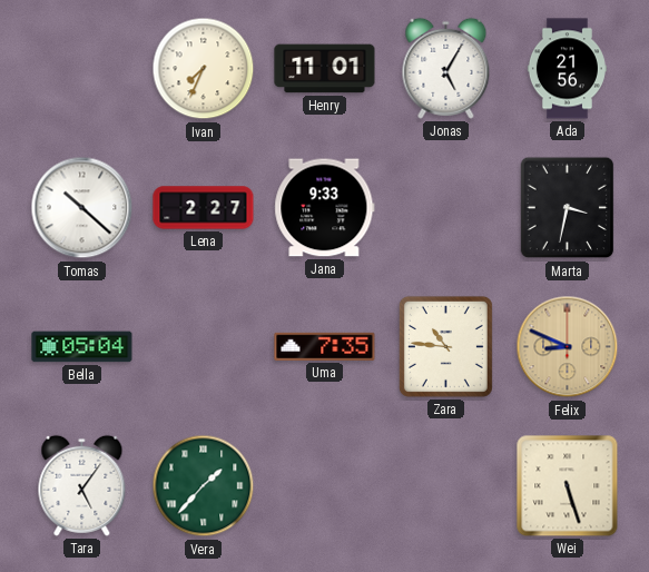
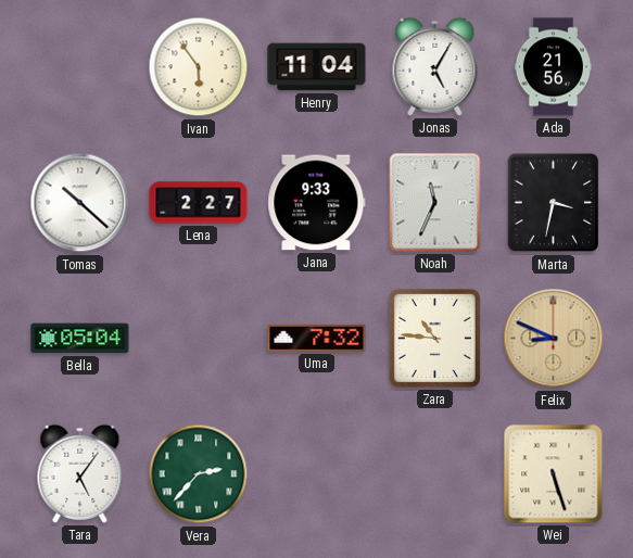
Ivan: 7:34 -> 5:54 (199, 67)
Henry: 11:01 -> 11:04 (317, 67)
Noah: none -> 11:34 (435, 203)
Uma: 7:35 -> 7:32 (317, 338)
Vera: 1:37 -> 2:37 (199, 474)
